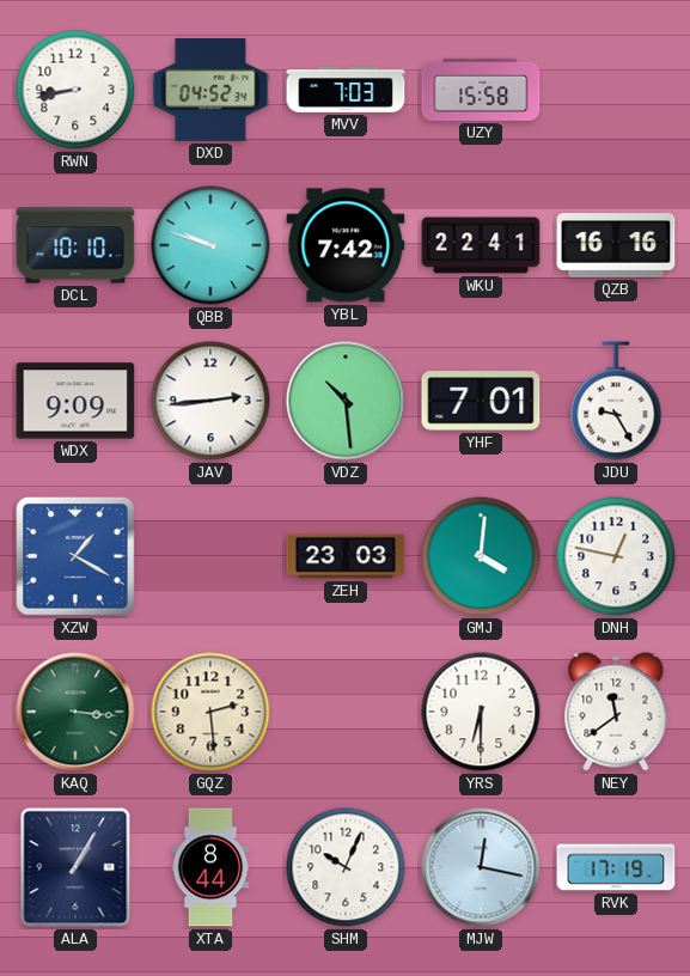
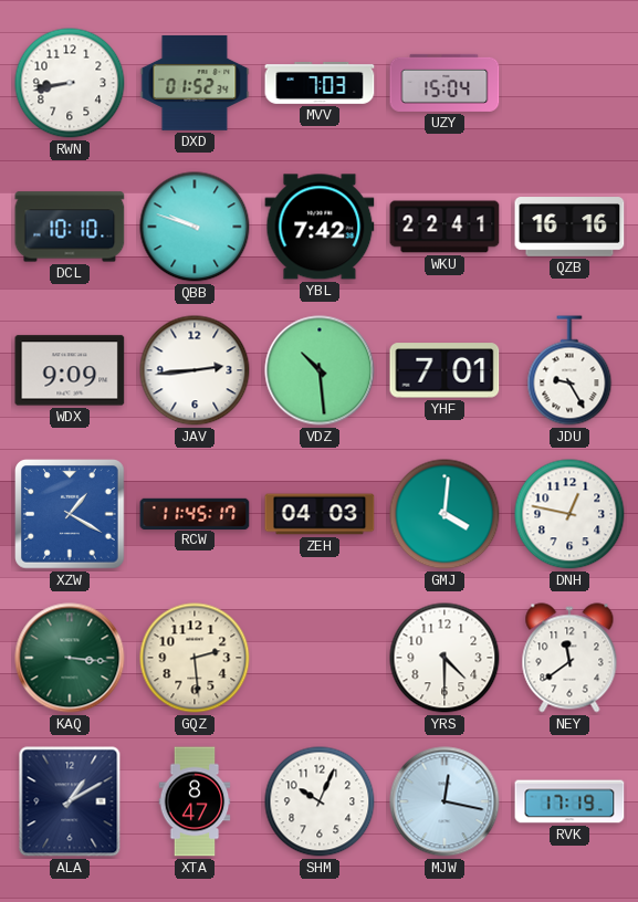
DXD: 04:52 -> 01:52 (195, 83)
UZY: 15:58 -> 15:04 (444, 83)
RCW: none -> 11:45 (195, 513)
ZEH: 23:03 -> 04:03 (320, 514)
YRS: 6:30 -> 4:30 (444, 658)
ALA: 1:05 -> 1:10 (70, 801)
XTA: 8:44 -> 8:47 (195, 801)
